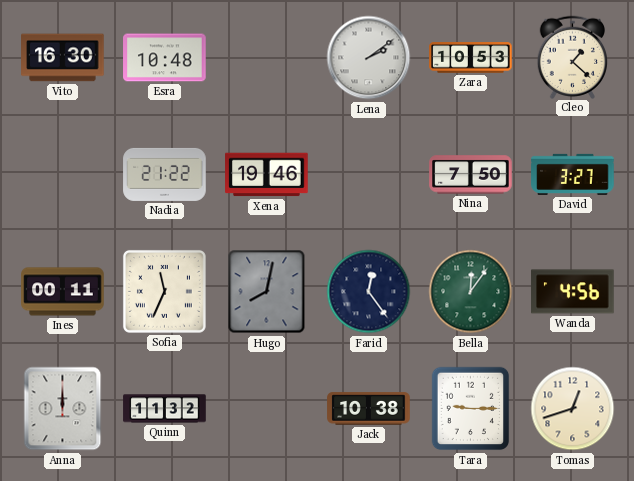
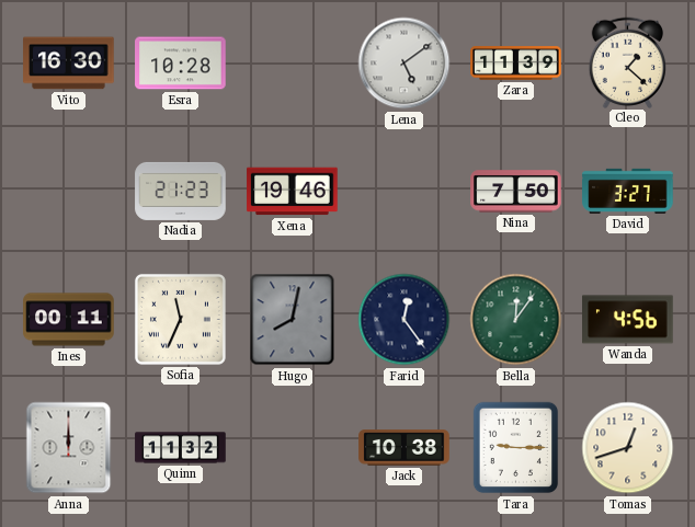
Esra: 10:48 -> 10:28 (181, 64)
Lena: 2:09 -> 5:09 (405, 64)
Zara: 10:53 -> 11:39 (516, 64)
Nadia: 21:22 -> 21:23 (181, 191)
